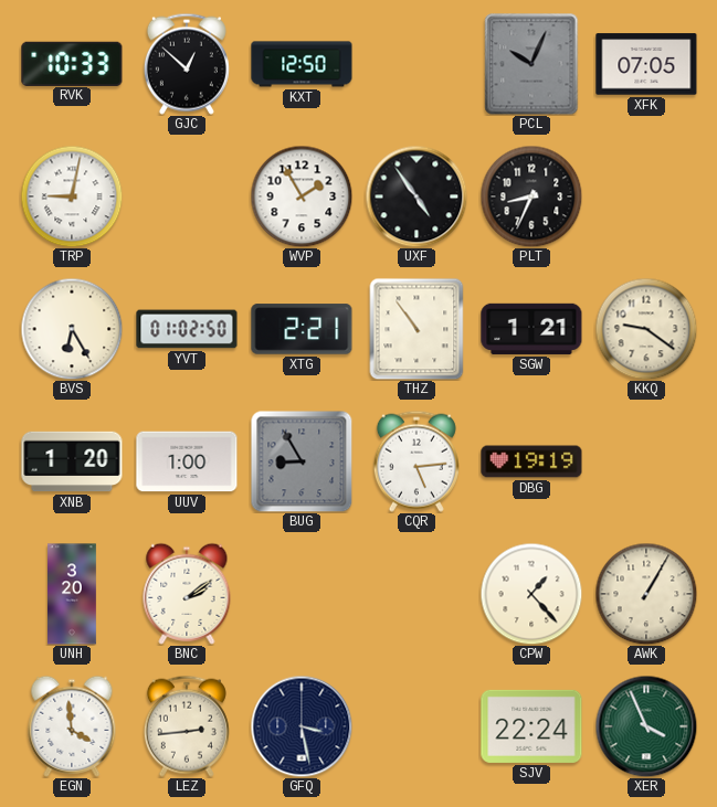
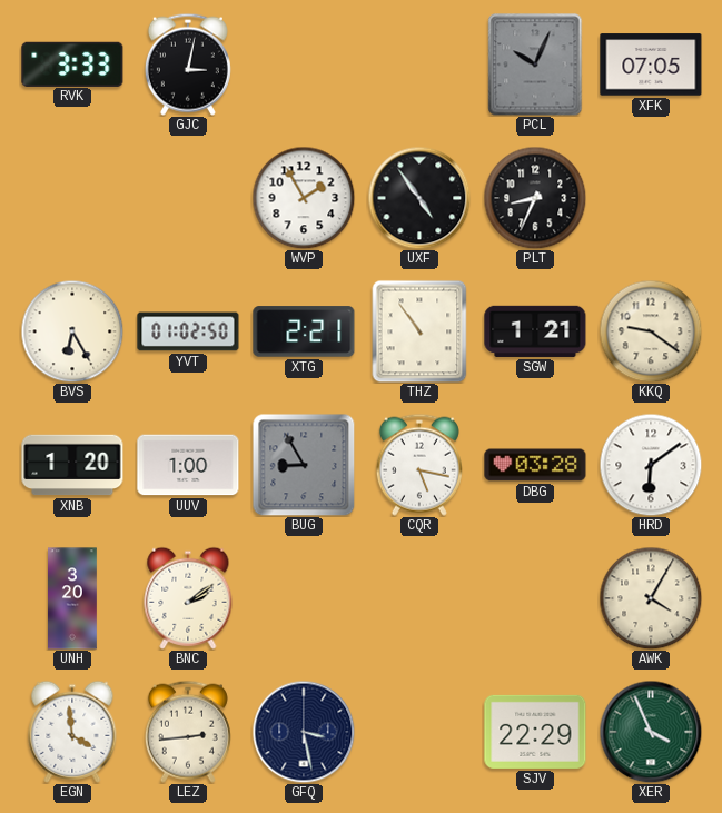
RVK: 10:33 -> 3:33 (72, 63)
GJC: 12:52 -> 3:02 (188, 65)
KXT: 12:50 -> none (302, 64)
TRP: 9:02 -> none (72, 197)
CQR: 5:14 -> 5:17 (419, 465)
DBG: 19:19 -> 03:28 (535, 465)
HRD: none -> 6:09 (651, 465)
CPW: 1:23 -> none (531, 594)
AWK: 1:05 -> 4:05 (651, 598)
SJV: 22:24 -> 22:29 (535, 732)
